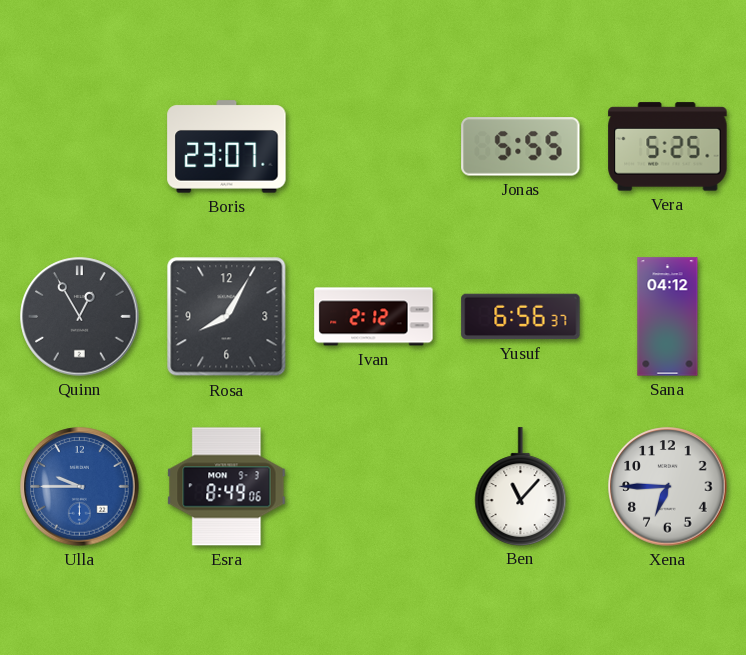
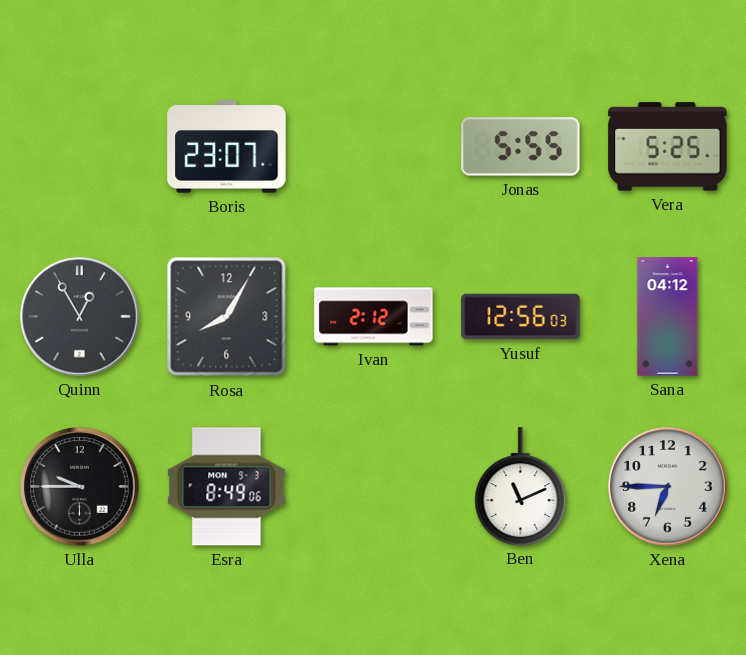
Yusuf: 6:56 -> 12:56 (521, 317)
Ulla dial: blue -> black (80, 487)
Ben: 11:07 -> 11:11 (521, 486)
